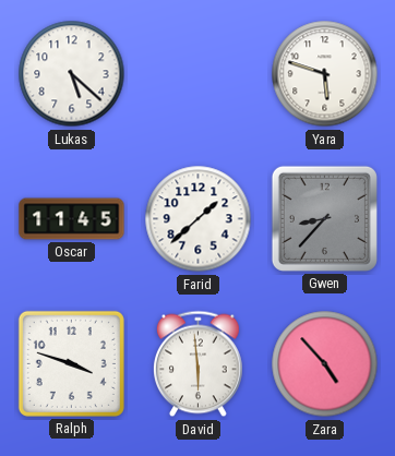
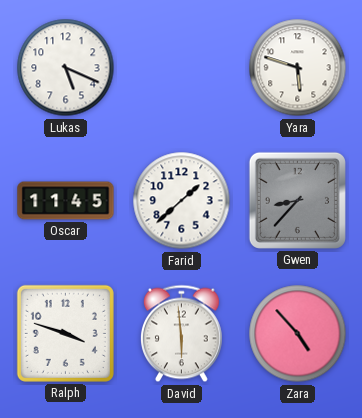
Lukas: 5:22 -> 5:19 (66, 68)
